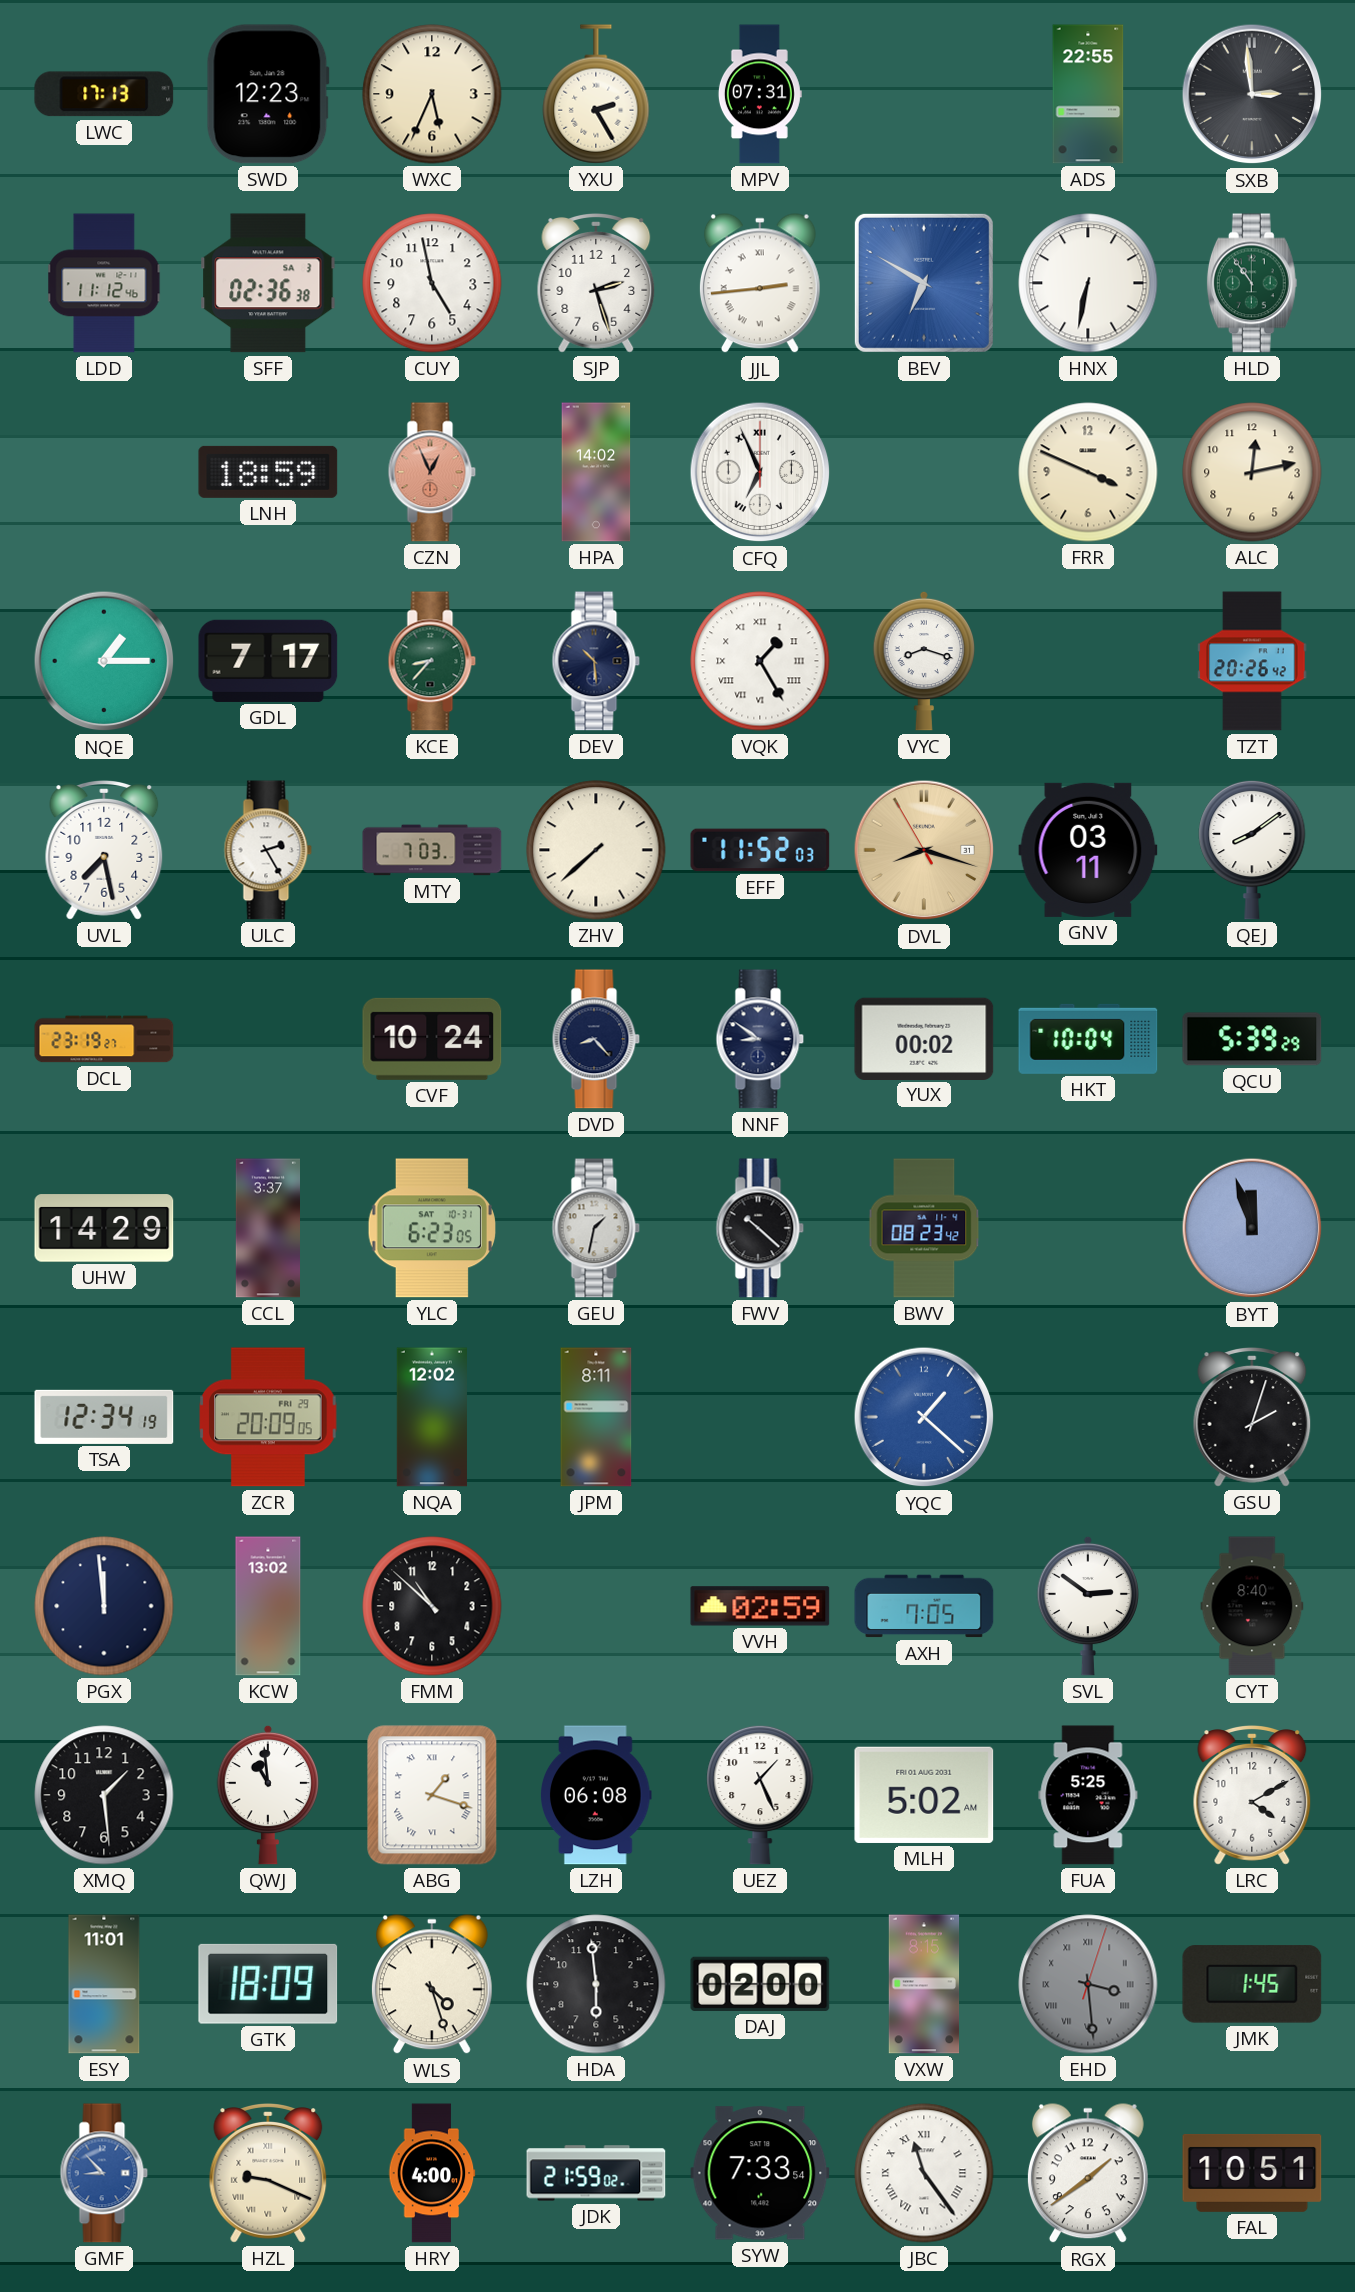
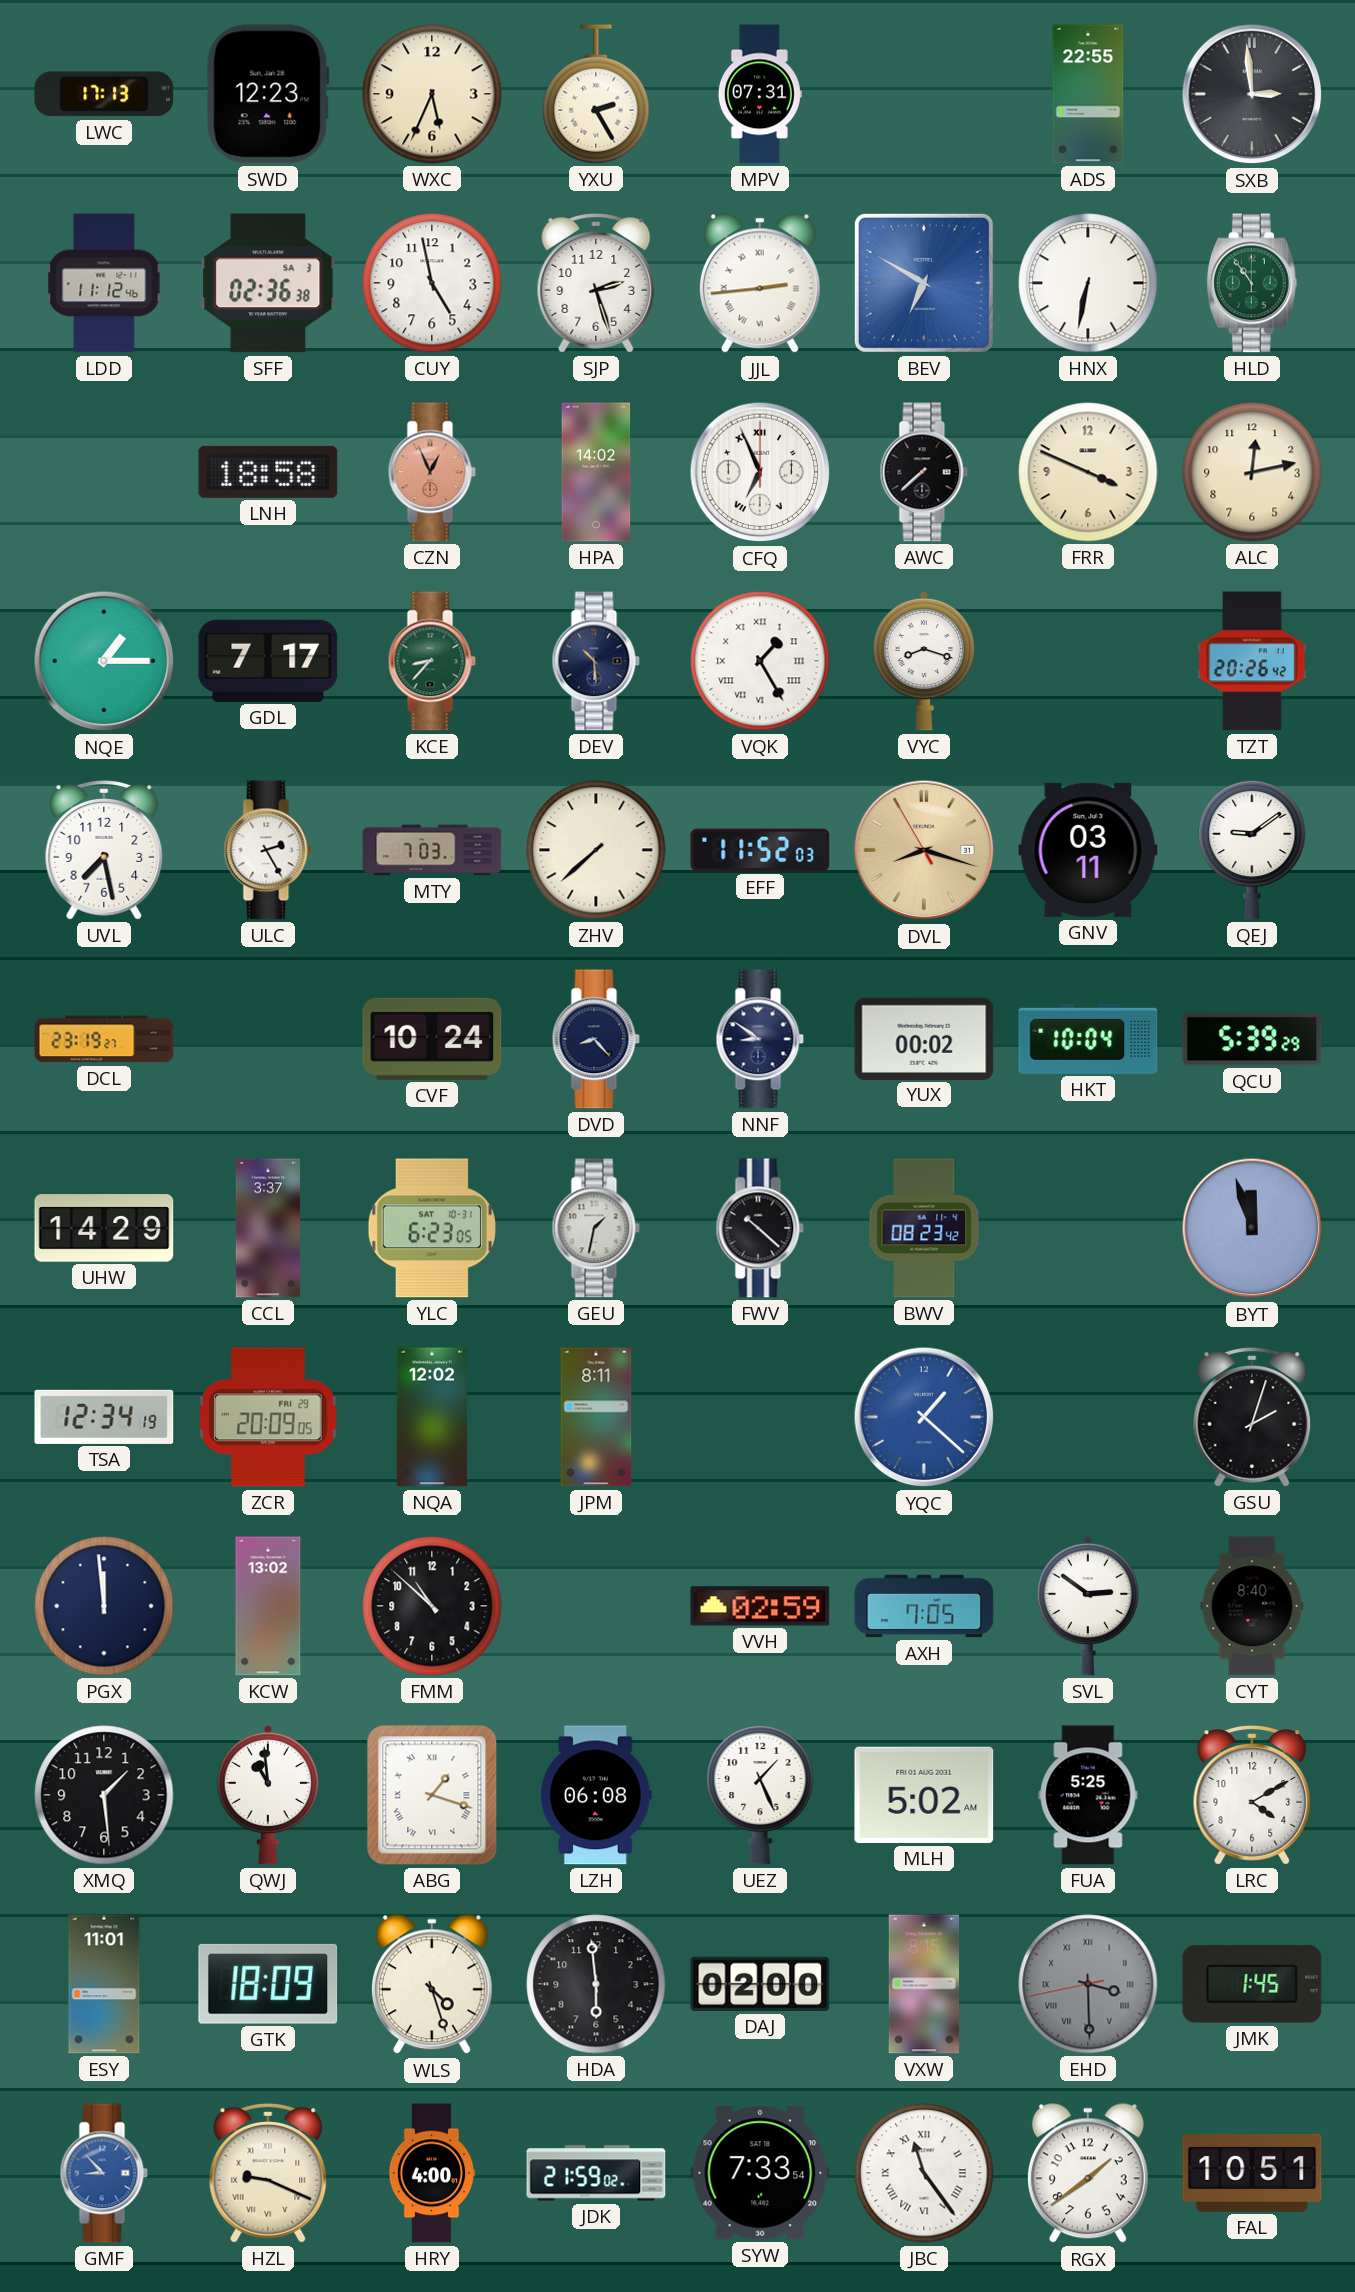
LNH: 18:59 -> 18:58 (268, 472)
AWC: none -> 7:38 (924, 472)
QEJ: 8:09 -> 9:09 (1252, 850)
EHD: 3:29:03 -> 3:29:43 (1088, 1984)
